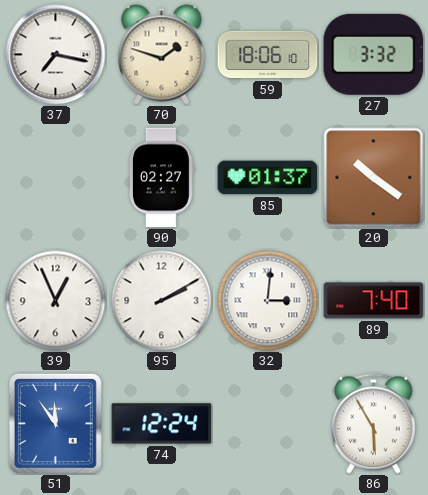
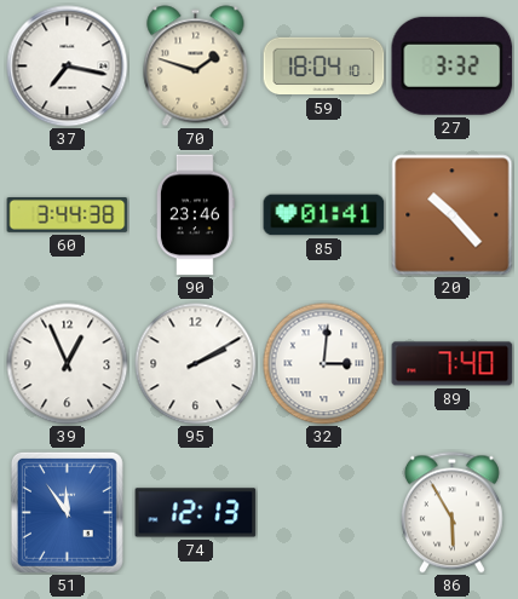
59: 18:06 -> 18:04 (324, 67)
60: none -> 3:44 (68, 215)
90: 02:27 -> 23:46 (195, 215)
85: 01:37 -> 01:41 (324, 215)
20: 10:21 -> 10:23 (453, 215)
74: 12:24 -> 12:13 (196, 513)
